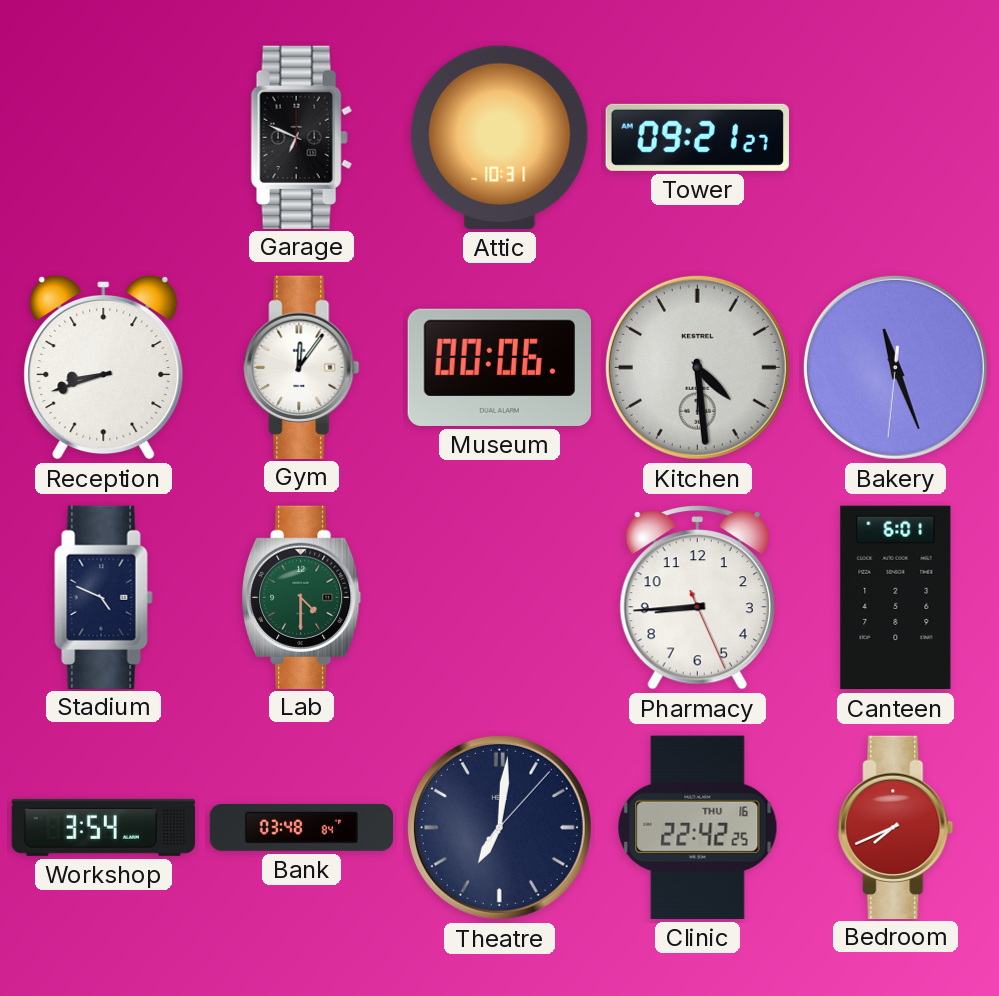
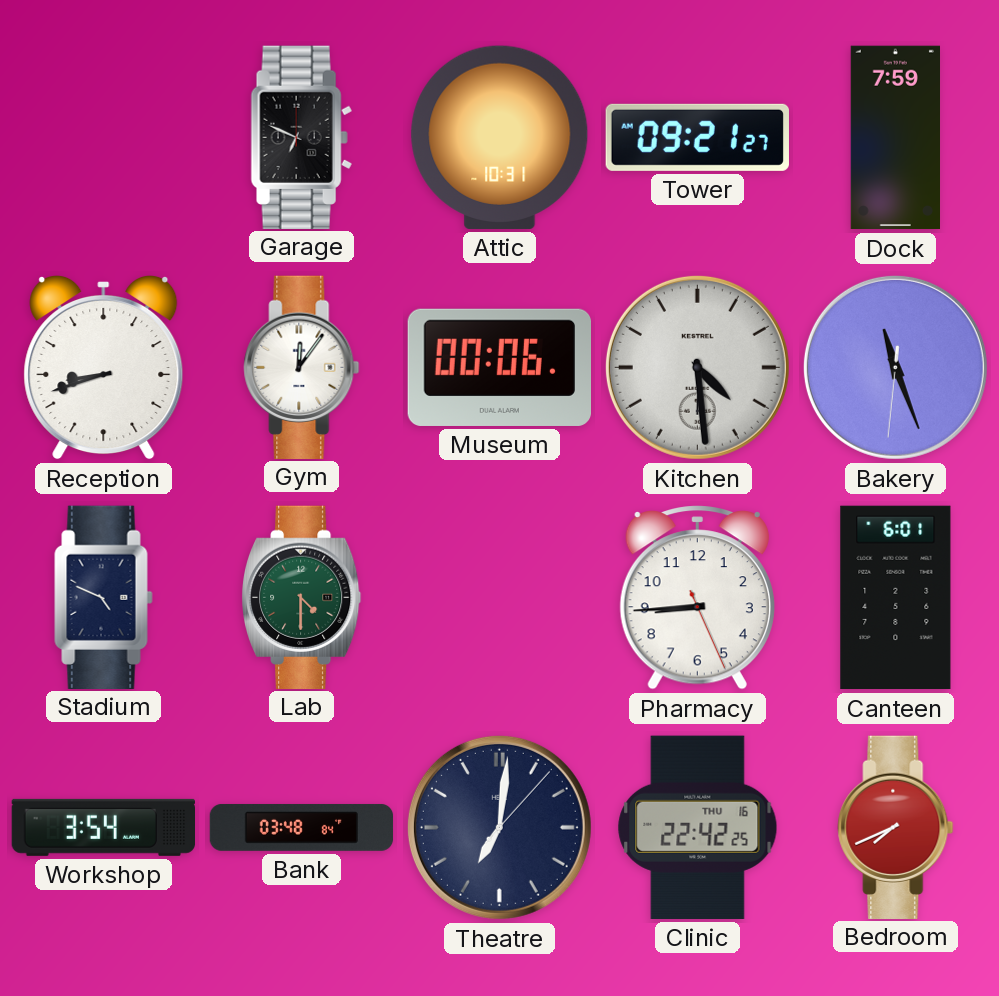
Dock: none -> 7:59 (895, 138)
